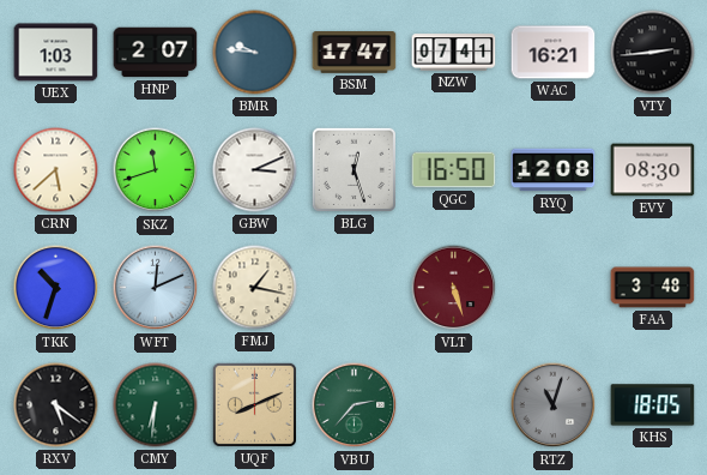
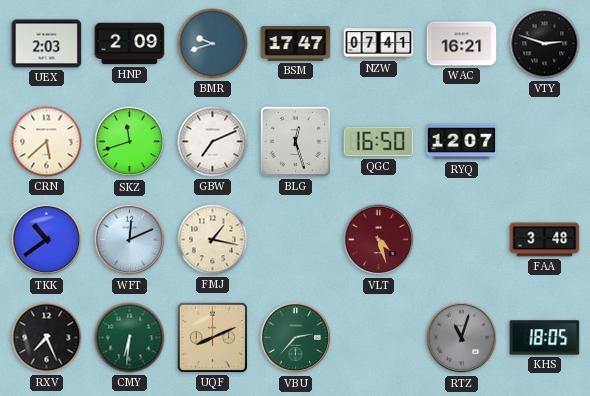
UEX: 1:03 -> 2:03 (47, 44)
HNP: 2:07 -> 2:09 (130, 44)
BMR: 9:46 -> 9:42 (213, 44)
VTY: 2:44 -> 2:48 (545, 44)
GBW: 3:11 -> 7:11 (213, 142)
RYQ: 12:08 -> 12:07 (462, 142)
EVY: 08:30 -> none (653, 170)
TKK: 10:33 -> 10:39 (47, 240)
VLT: 5:27 -> 4:27 (379, 240)
RXV: 5:21 -> 7:26 (47, 338)
